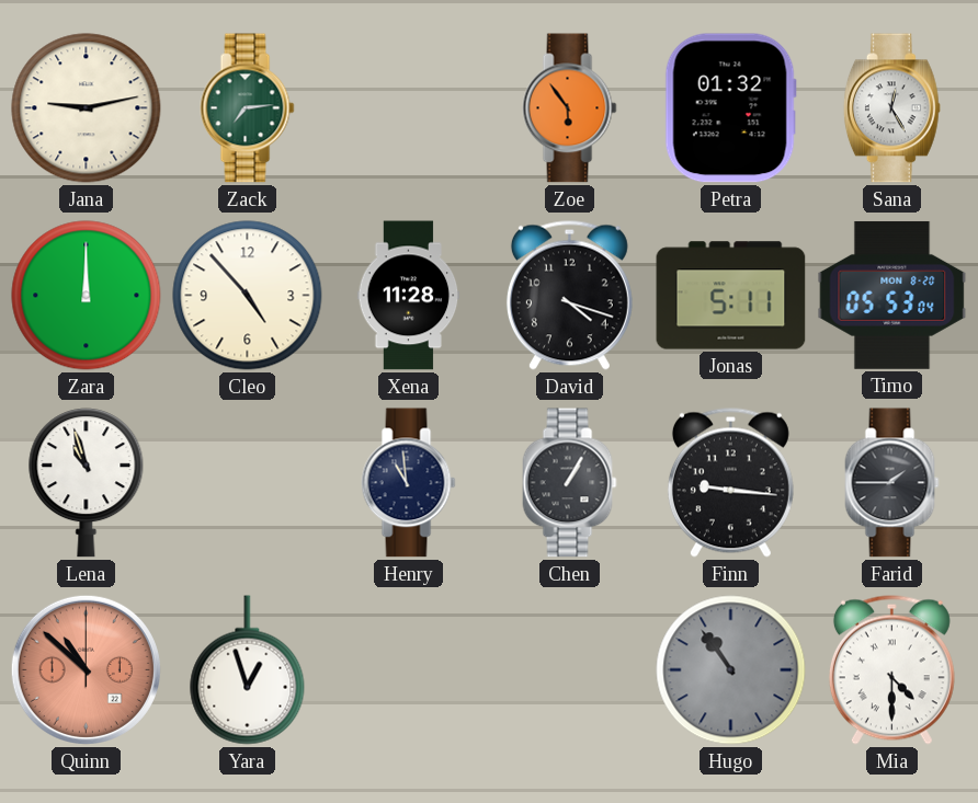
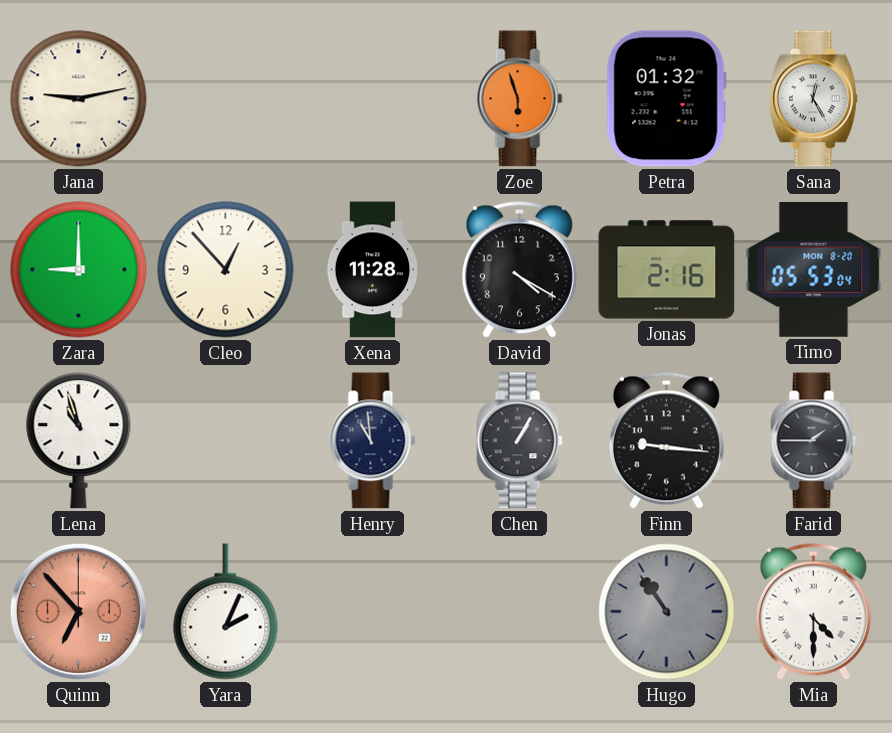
Zack: 7:14 -> none (248, 108)
Zoe: 5:54 -> 5:57 (520, 99)
Zara: 12:00 -> 9:00 (79, 270)
Cleo: 4:53 -> 12:53 (226, 270)
David: 4:18 -> 4:20 (519, 269)
Jonas: 5:11 -> 2:16 (667, 270)
Quinn: 10:52 -> 6:53 (78, 611)
Yara: 12:57 -> 2:04 (226, 612)
